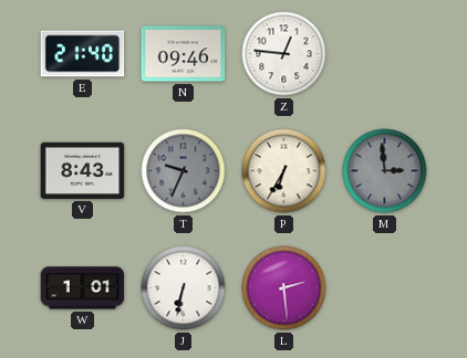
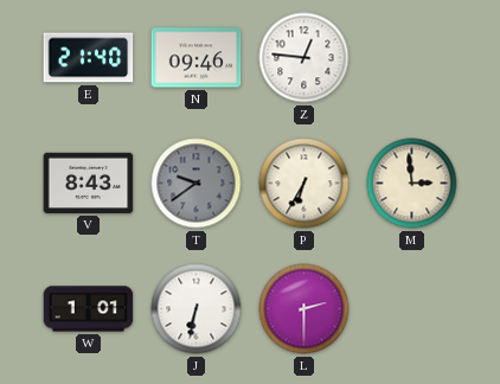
T: 9:34 -> 9:39 (197, 184)
M dial: grey -> cream (412, 184)
L: 2:29 -> 2:30 (305, 309)
